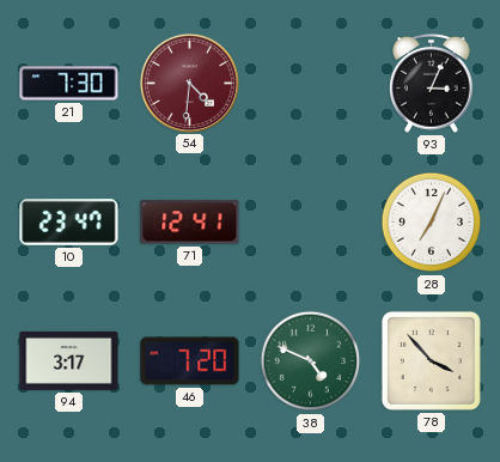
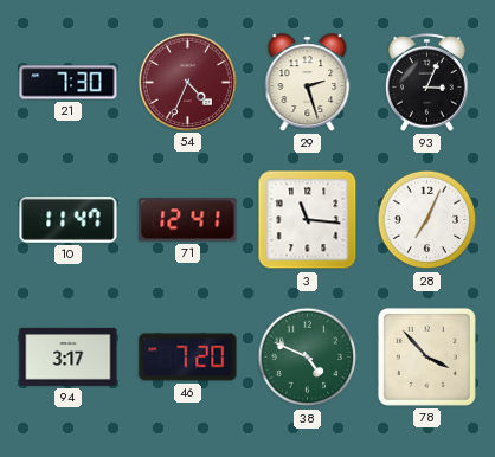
54: 4:31 -> 4:34 (187, 82)
29: none -> 2:27 (308, 83)
10: 23:47 -> 11:47 (69, 220)
3: none -> 11:16 (308, 220)
